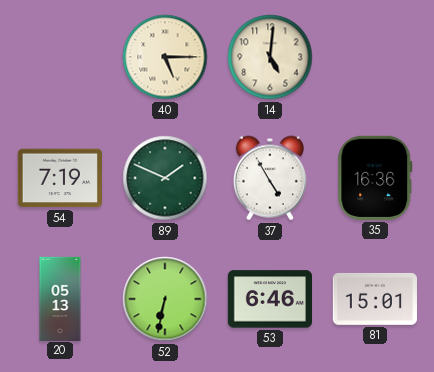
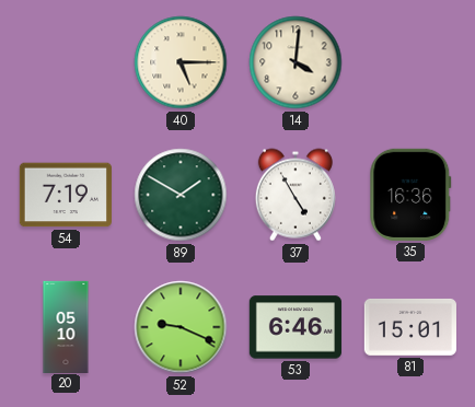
14: 5:01 -> 4:01 (296, 62)
89: 1:49 -> 1:50 (181, 195)
20: 05:13 -> 05:10 (66, 326)
52: 6:32 -> 9:19 (181, 327)
